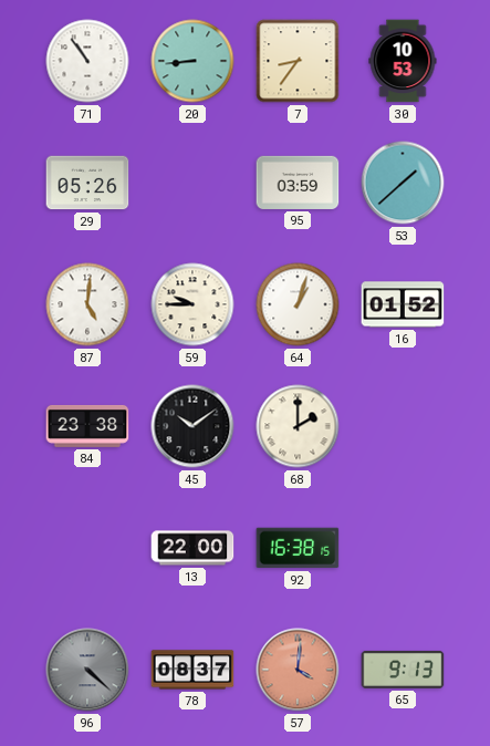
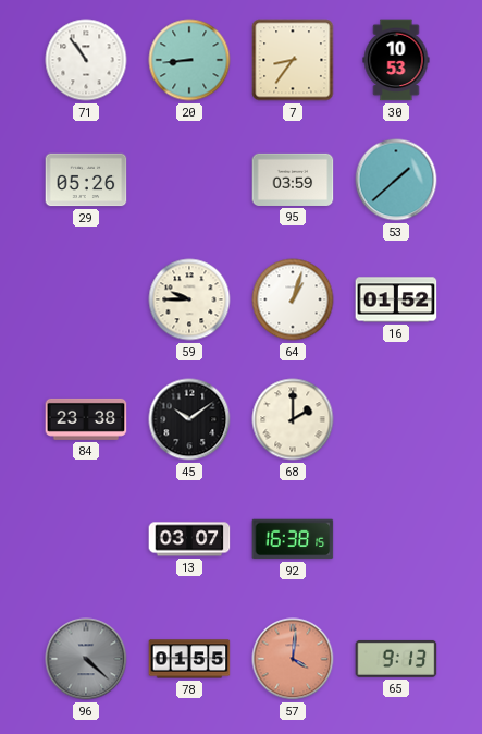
87: 5:01 -> none (87, 304)
13: 22:00 -> 03:07 (189, 539)
78: 08:37 -> 01:55 (189, 659)
